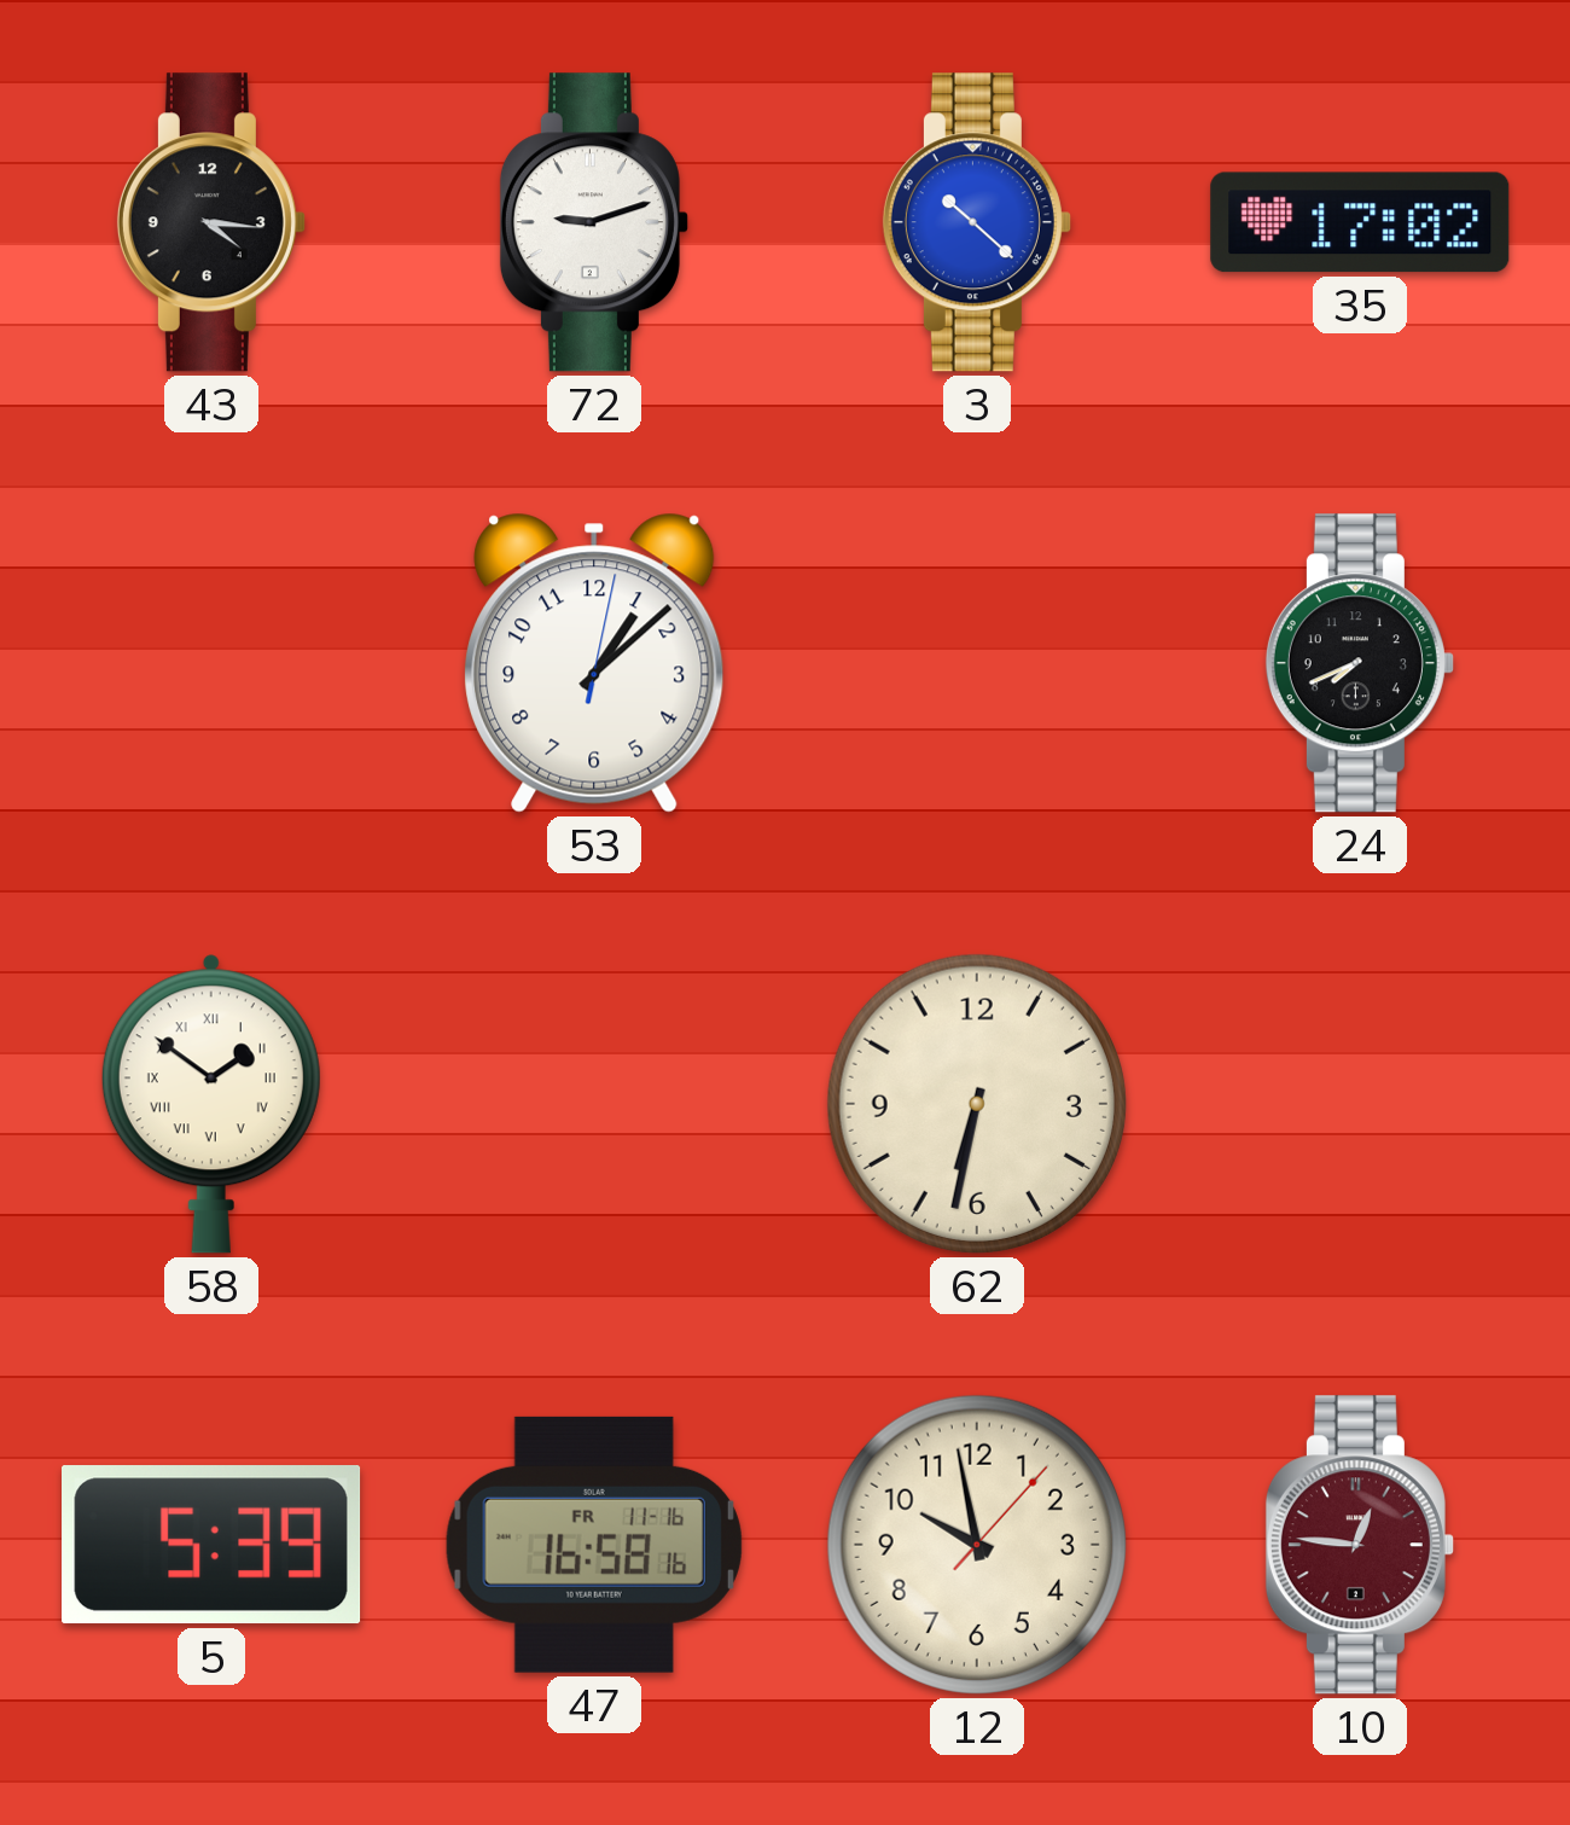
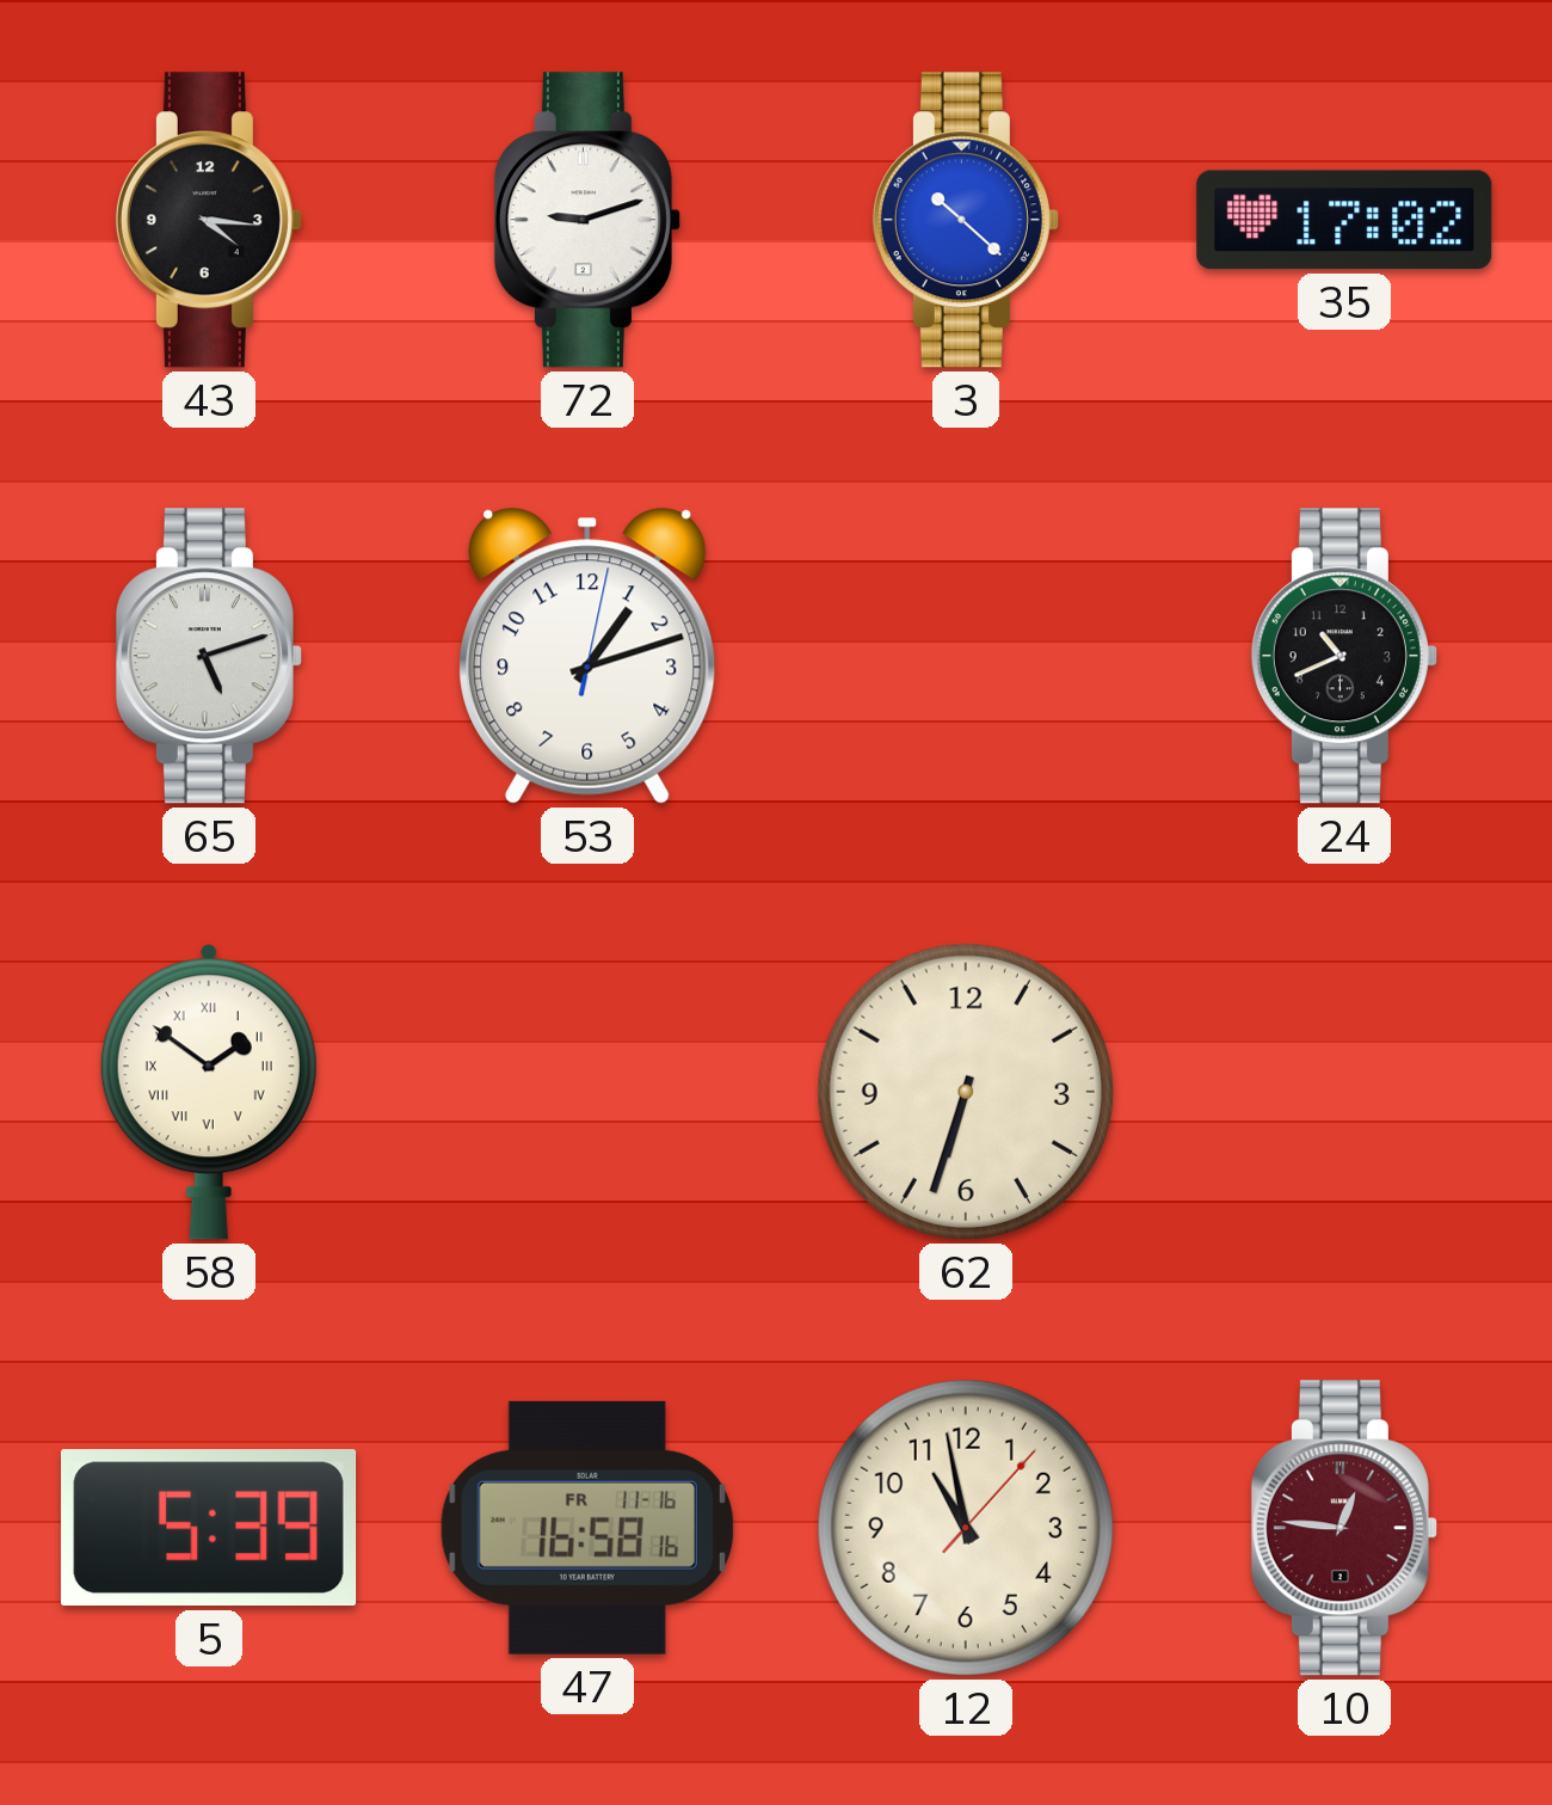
65: none -> 5:12 (209, 656)
53: 1:08 -> 1:12 (587, 656)
24: 7:41 -> 10:41 (1344, 656)
62: 6:32 -> 6:33 (966, 1092)
12: 9:58 -> 10:58 (966, 1528)
